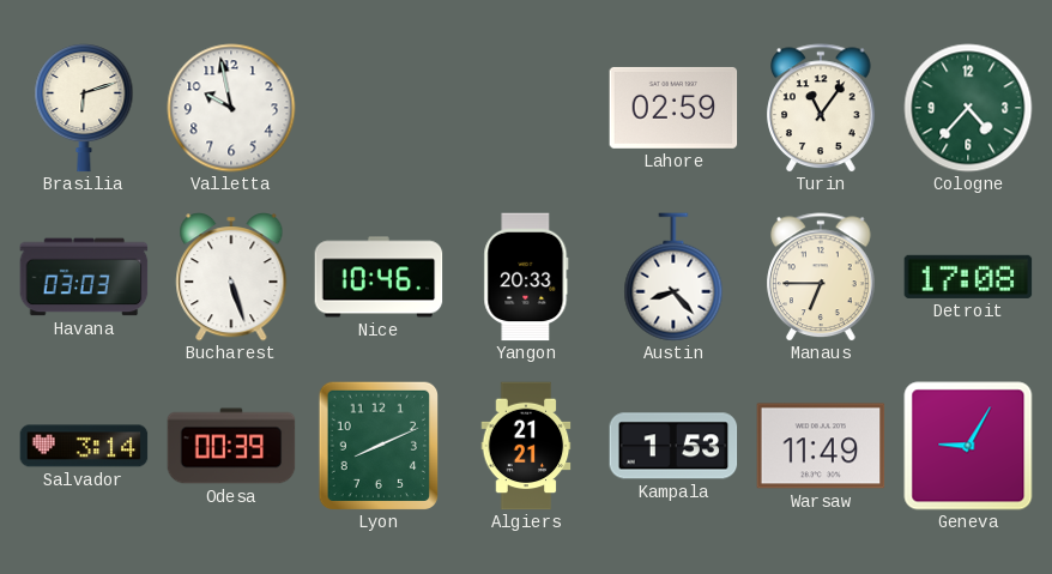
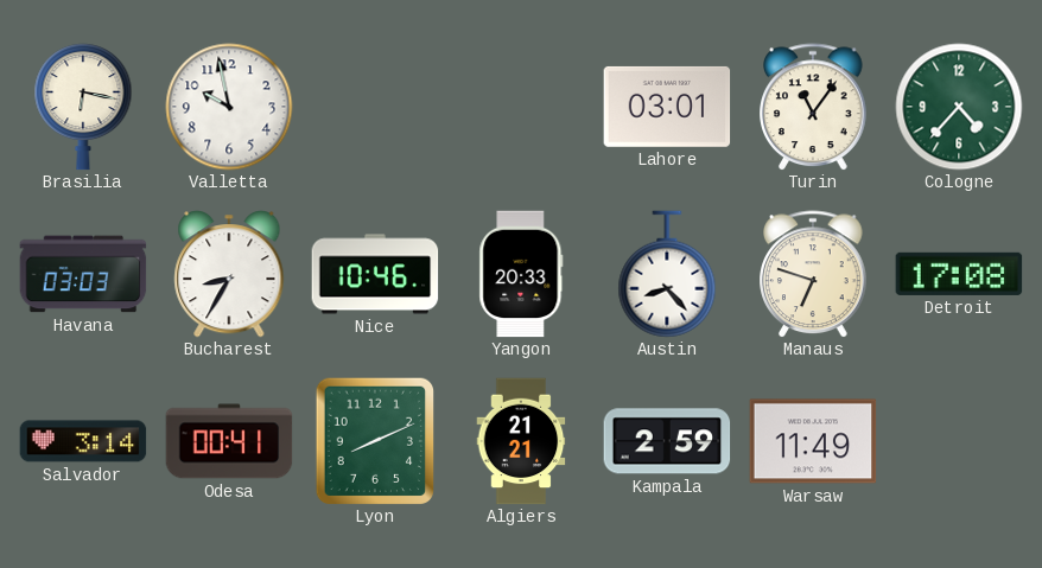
Brasilia: 6:12 -> 6:17 (83, 107)
Lahore: 02:59 -> 03:01 (667, 107)
Bucharest: 5:27 -> 8:35 (229, 274)
Manaus: 6:45 -> 6:48 (813, 274)
Odesa: 00:39 -> 00:41 (229, 441)
Kampala: 1:53 -> 2:59 (667, 441)
Geneva: 9:05 -> none (968, 446)
